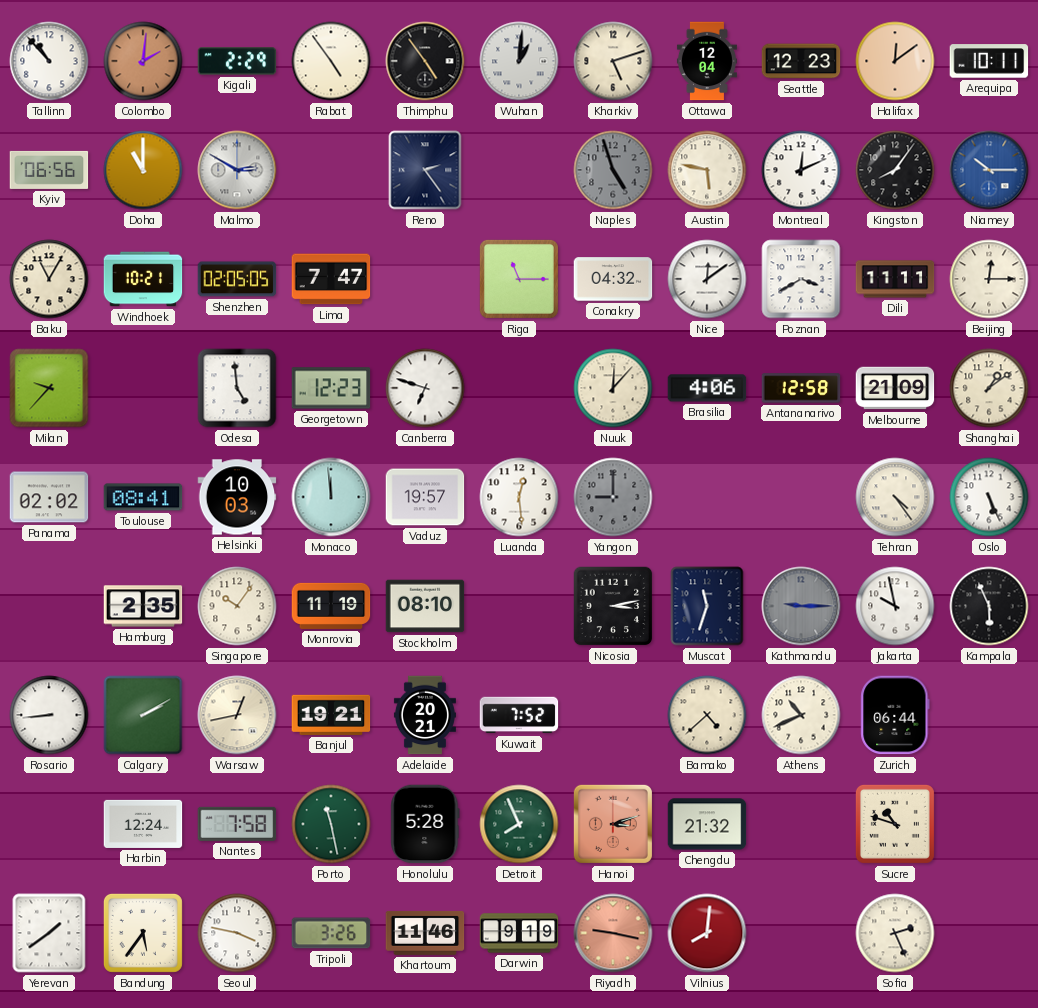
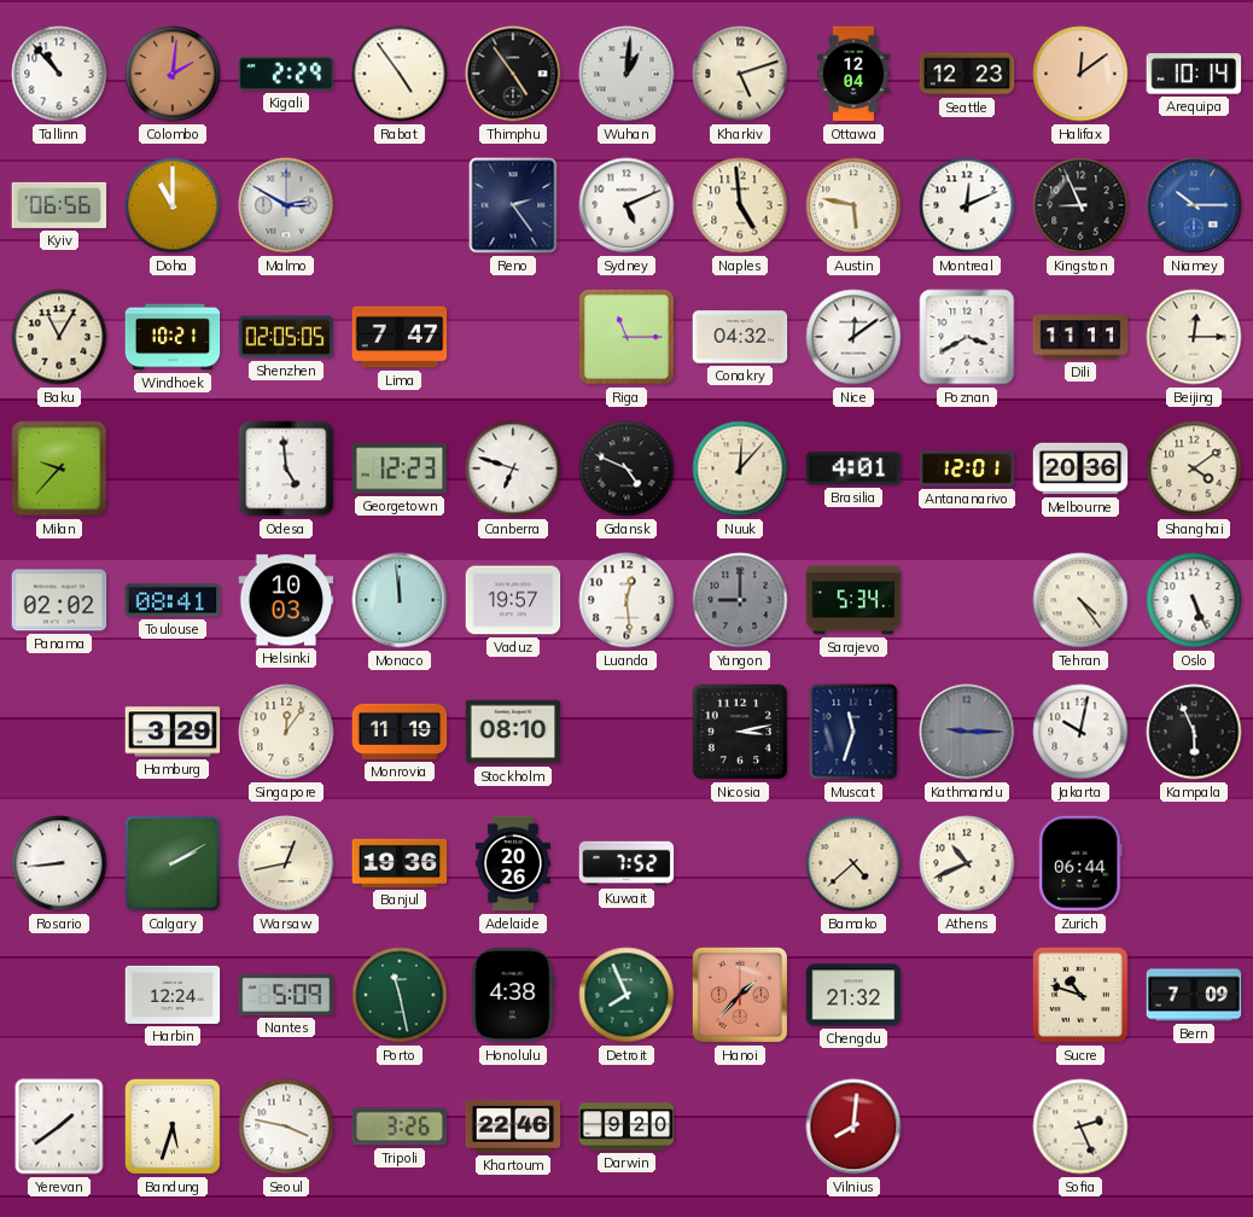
Arequipa: 10:11 -> 10:14 (1194, 74)
Sydney: none -> 5:11 (626, 205)
Naples: 4:57 -> 4:59 (740, 205)
Naples dial: grey -> cream (740, 205)
Kingston: 8:06 -> 8:56 (1080, 205)
Gdansk: none -> 4:49 (626, 468)
Brasilia: 4:06 -> 4:01 (853, 468)
Antananarivo: 12:58 -> 12:01 (967, 468)
Melbourne: 21:09 -> 20:36 (1080, 468)
Shanghai: 1:09 -> 4:09 (1194, 468)
Sarajevo: none -> 5:34 (853, 600)
Hamburg: 2:35 -> 3:29 (173, 732)
Singapore: 10:06 -> 12:06 (286, 732)
Jakarta: 9:58 -> 10:02 (1080, 732)
Banjul: 19:21 -> 19:36 (400, 863)
Adelaide: 20:21 -> 20:26 (513, 863)
Nantes: 7:58 -> 5:09 (286, 995)
Honolulu: 5:28 -> 4:38 (513, 995)
Hanoi: 3:12 -> 1:37 (740, 995)
Bern: none -> 7:09 (1194, 995)
Bandung: 5:36 -> 5:33 (173, 1126)
Khartoum: 11:46 -> 22:46 (513, 1126)
Darwin: 9:19 -> 9:20 (626, 1126)
Riyadh: 9:17 -> none (613, 933)
